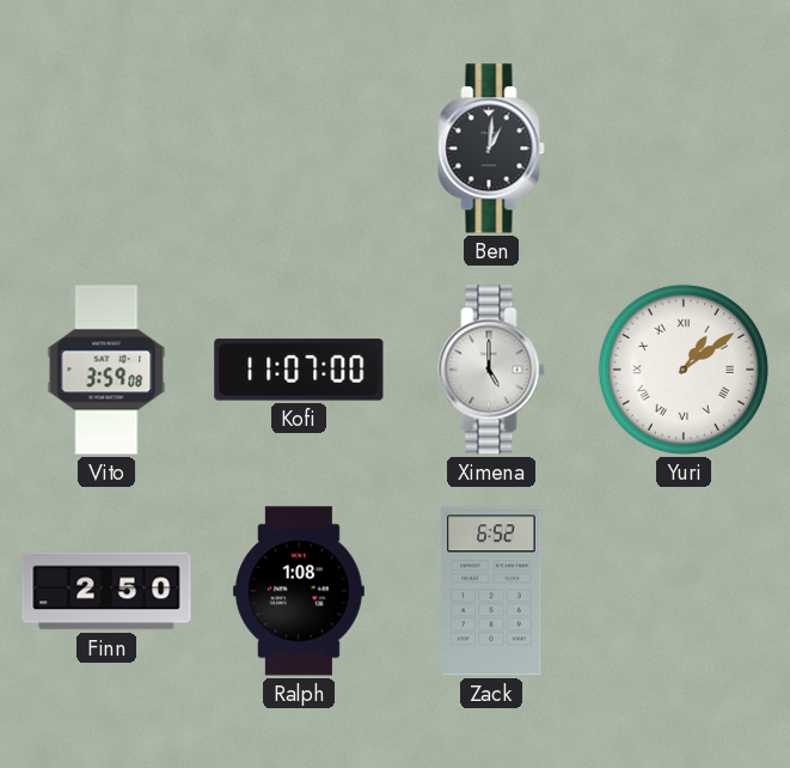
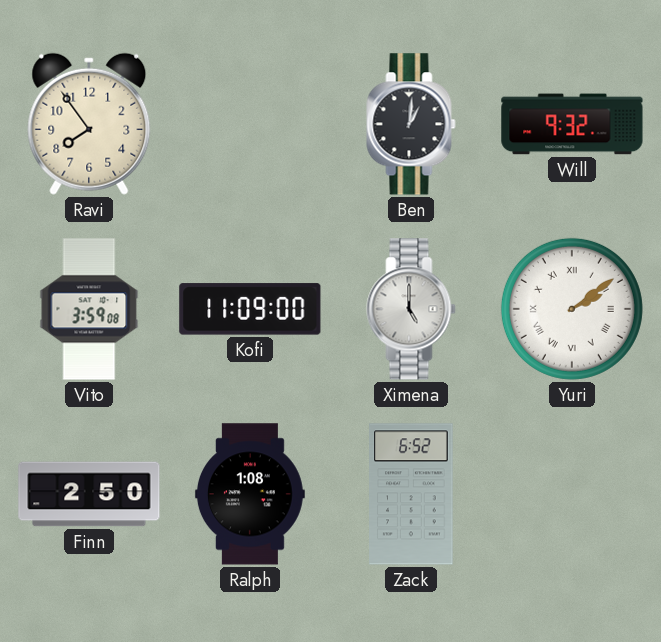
Ravi: none -> 7:54 (89, 124)
Will: none -> 9:32 (572, 124)
Kofi: 11:07 -> 11:09 (250, 309)
Yuri: 1:09 -> 2:09 (572, 309)
